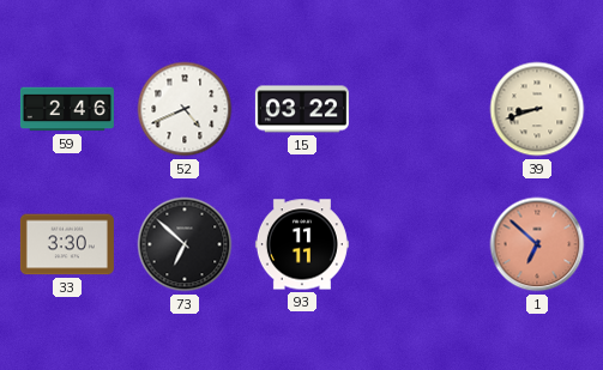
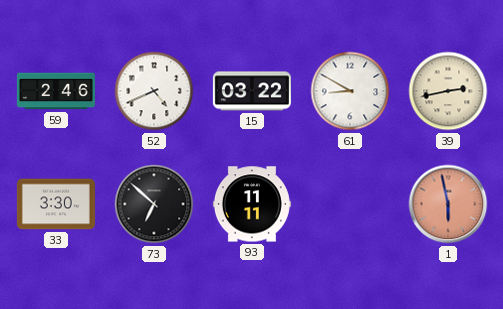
61: none -> 8:50 (350, 91)
39: 8:42 -> 2:43 (448, 91)
1: 6:52 -> 5:58 (448, 204)
